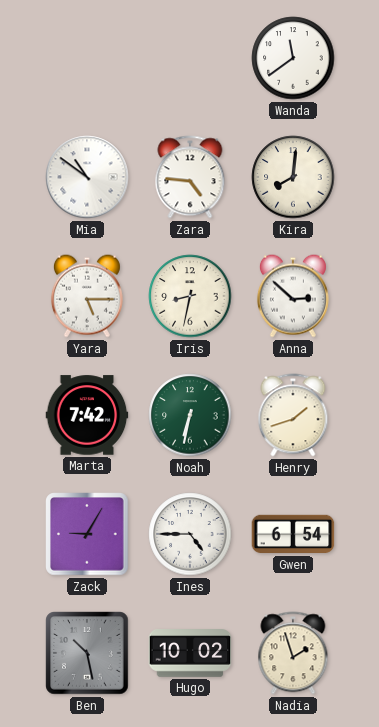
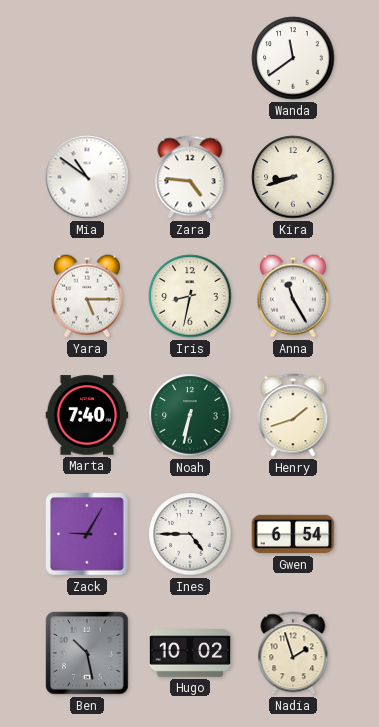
Kira: 8:01 -> 8:42 (293, 177)
Anna: 2:52 -> 11:25 (293, 296)
Marta: 7:42 -> 7:40 (87, 415)
